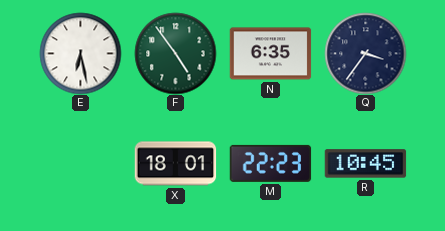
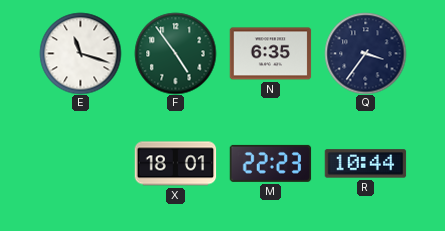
E: 6:28 -> 11:18 (80, 53)
R: 10:45 -> 10:44 (365, 164)
